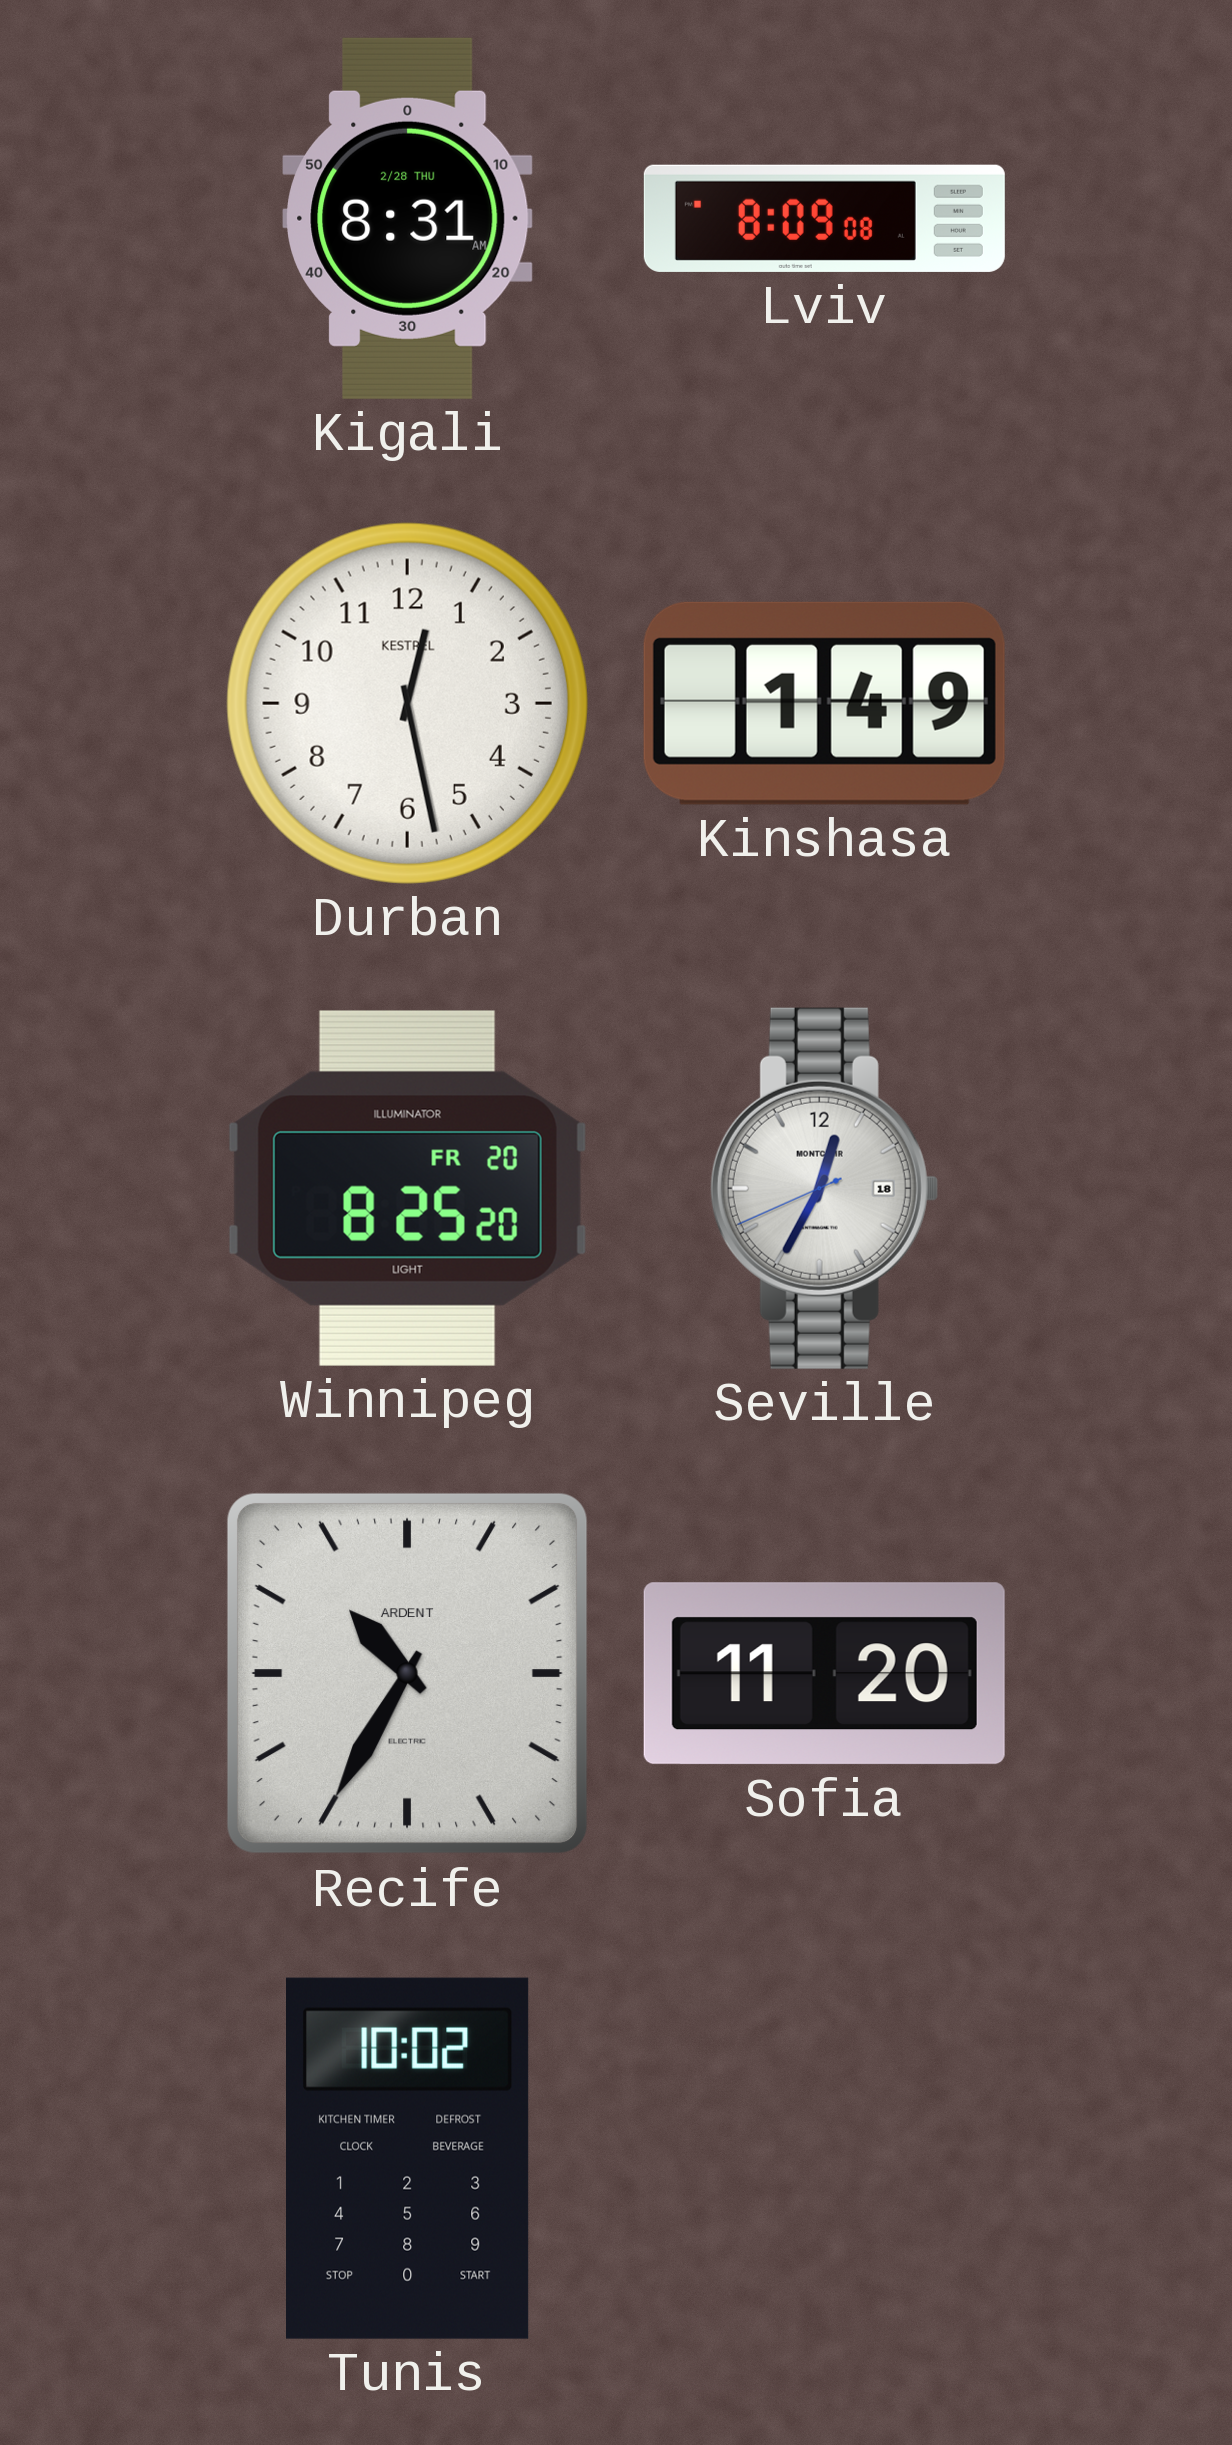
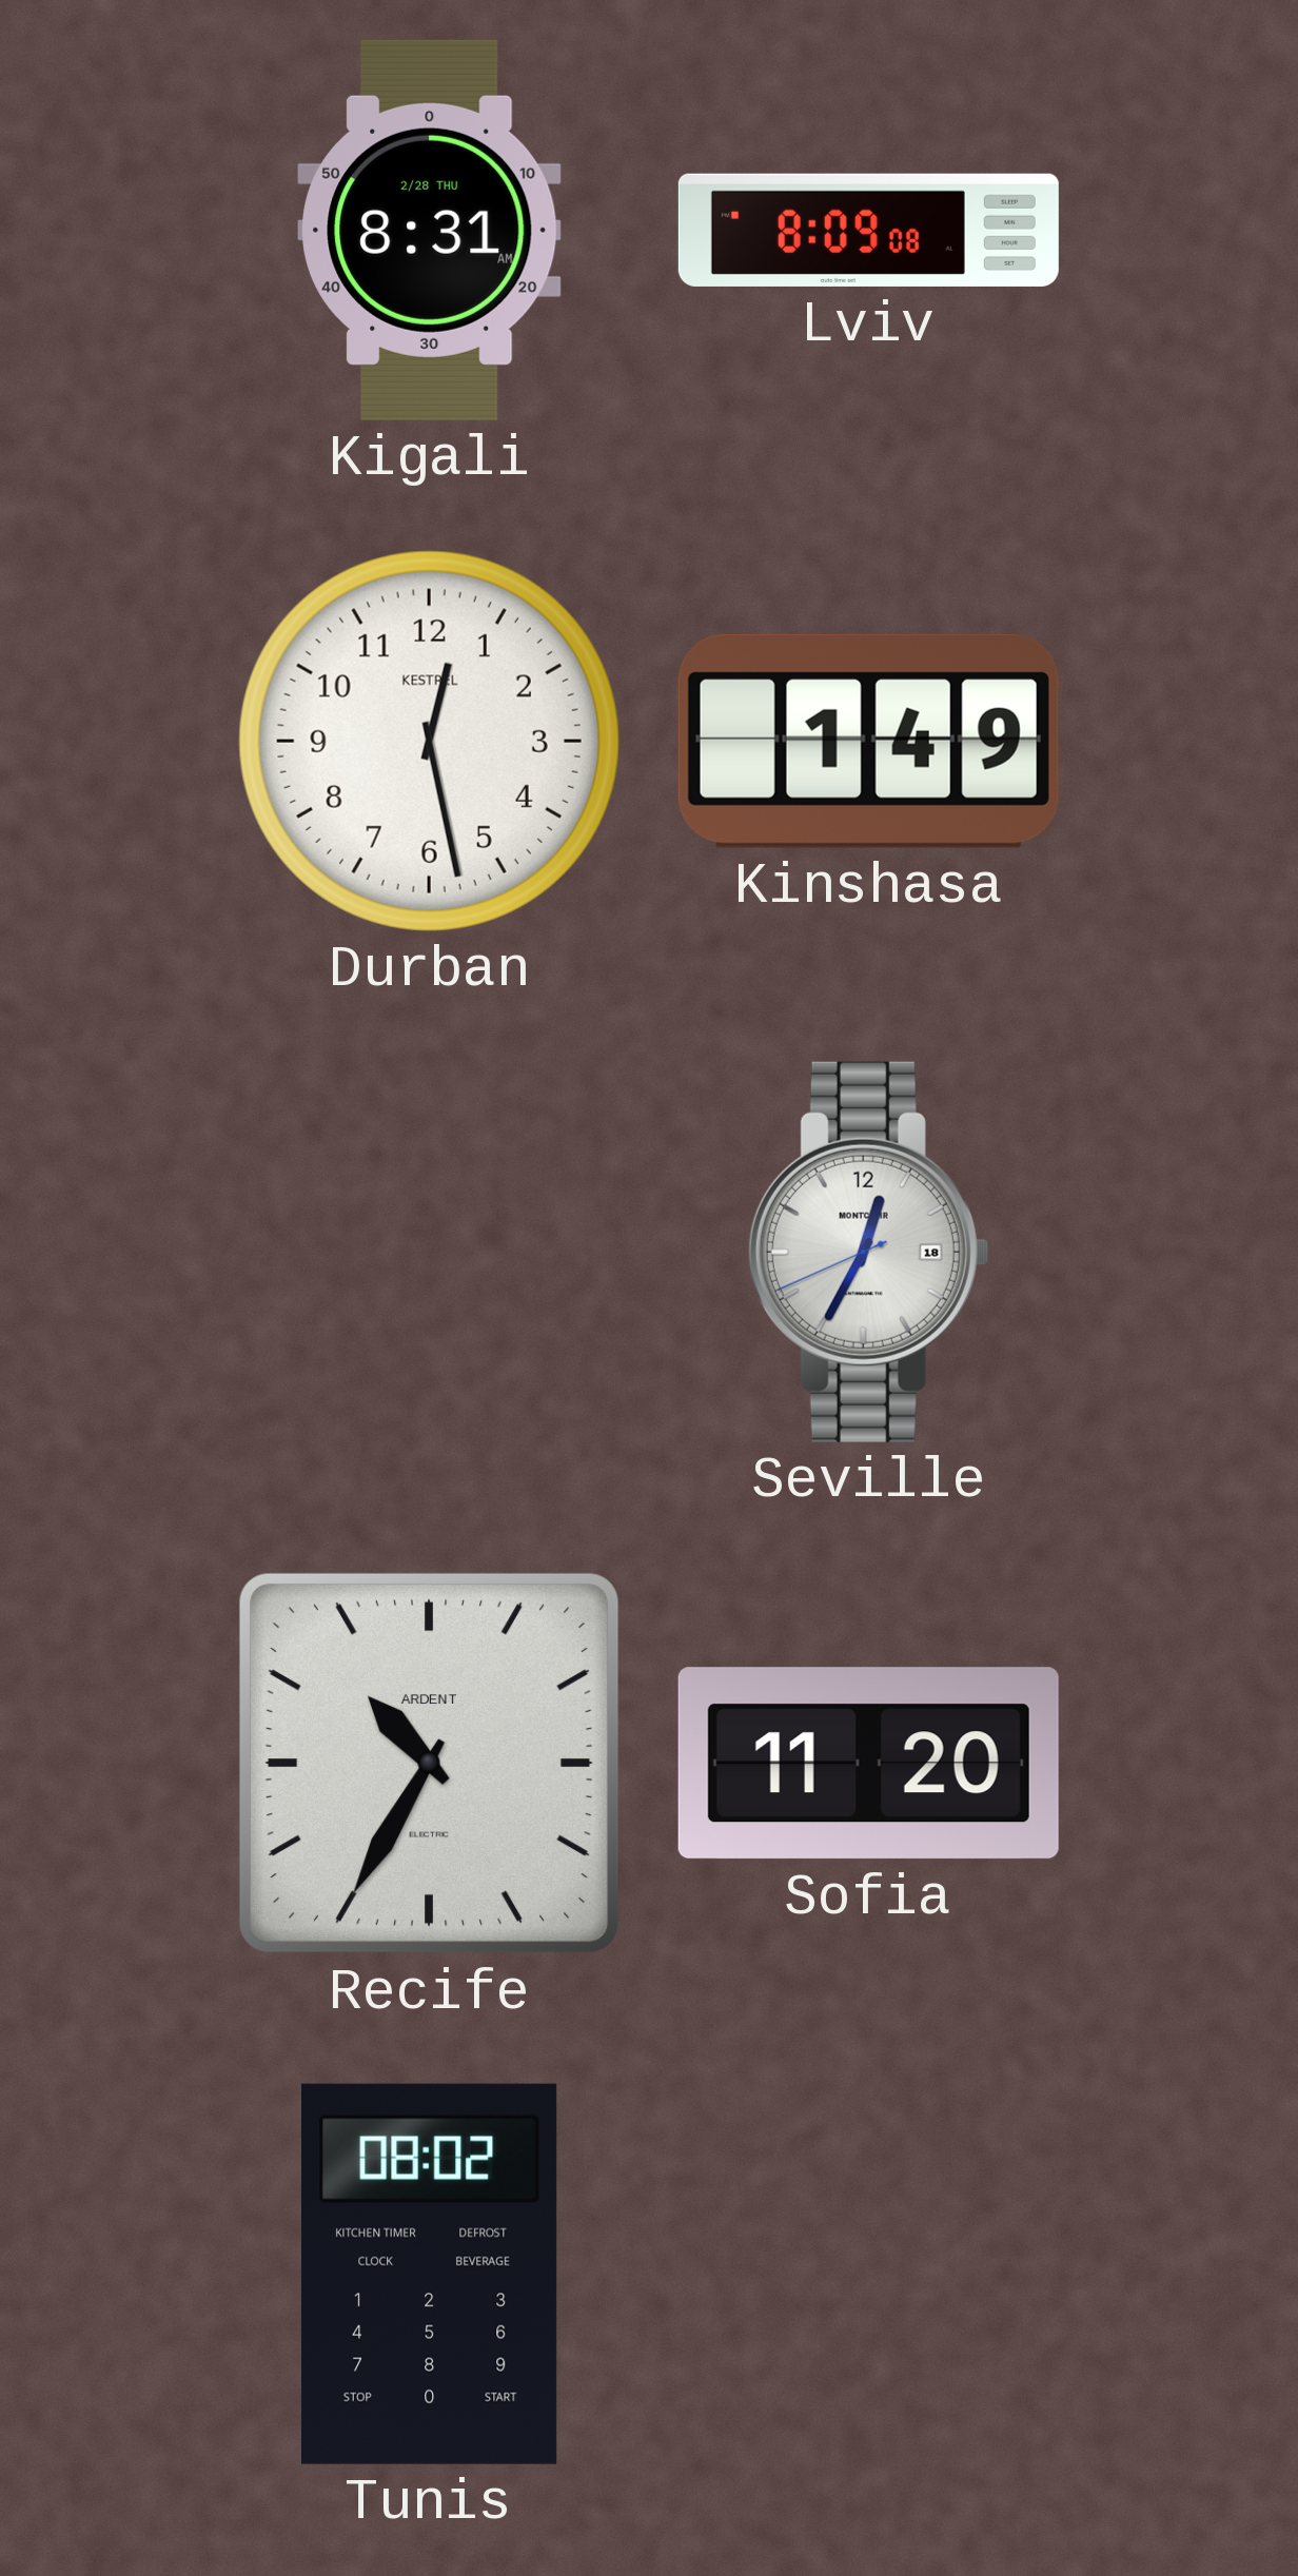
Winnipeg: 8:25 -> none (407, 1188)
Tunis: 10:02 -> 08:02 (430, 2274)
